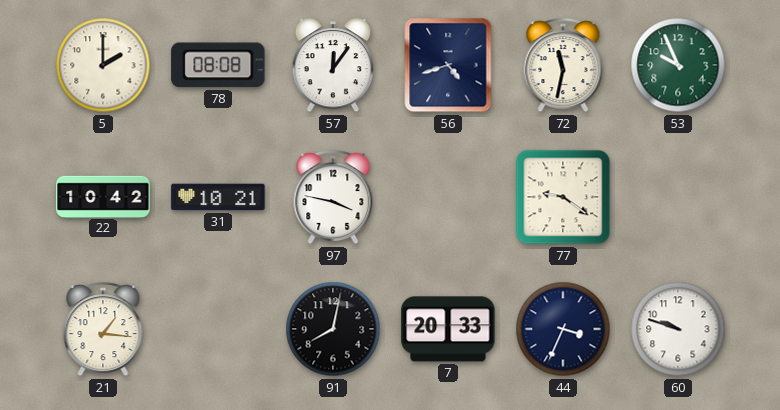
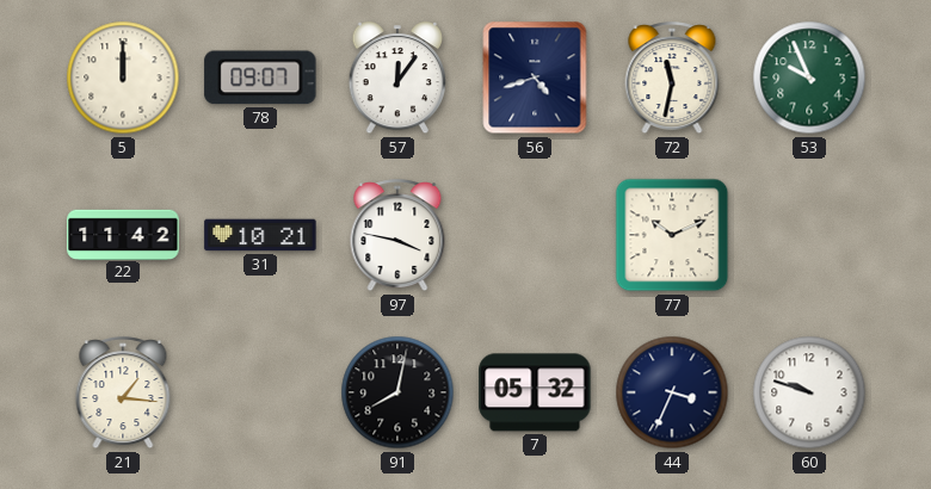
5: 2:00 -> 12:00 (123, 78)
78: 08:08 -> 09:07 (260, 78)
22: 10:42 -> 11:42 (123, 234)
77: 9:21 -> 10:11 (672, 235)
7: 20:33 -> 05:32 (535, 392)
